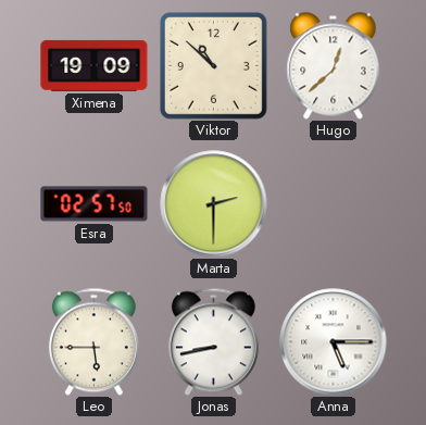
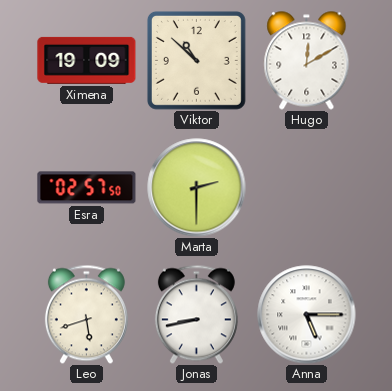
Hugo: 12:38 -> 12:10 (307, 61)
Leo: 5:45 -> 5:42 (86, 314)
